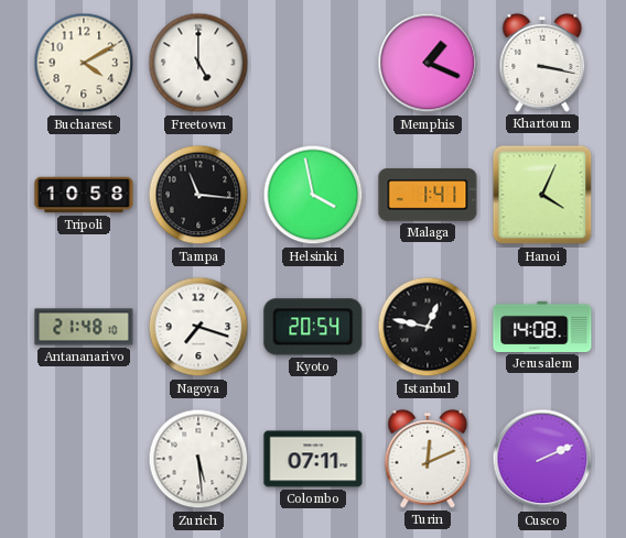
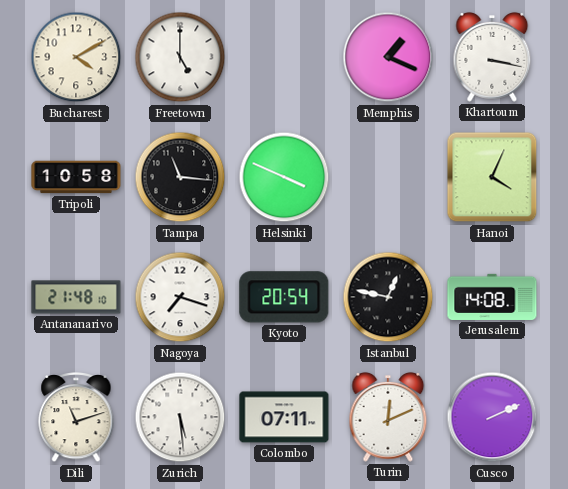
Helsinki: 3:58 -> 3:49 (284, 177)
Malaga: 1:41 -> none (428, 196)
Dili: none -> 11:12 (76, 418)
